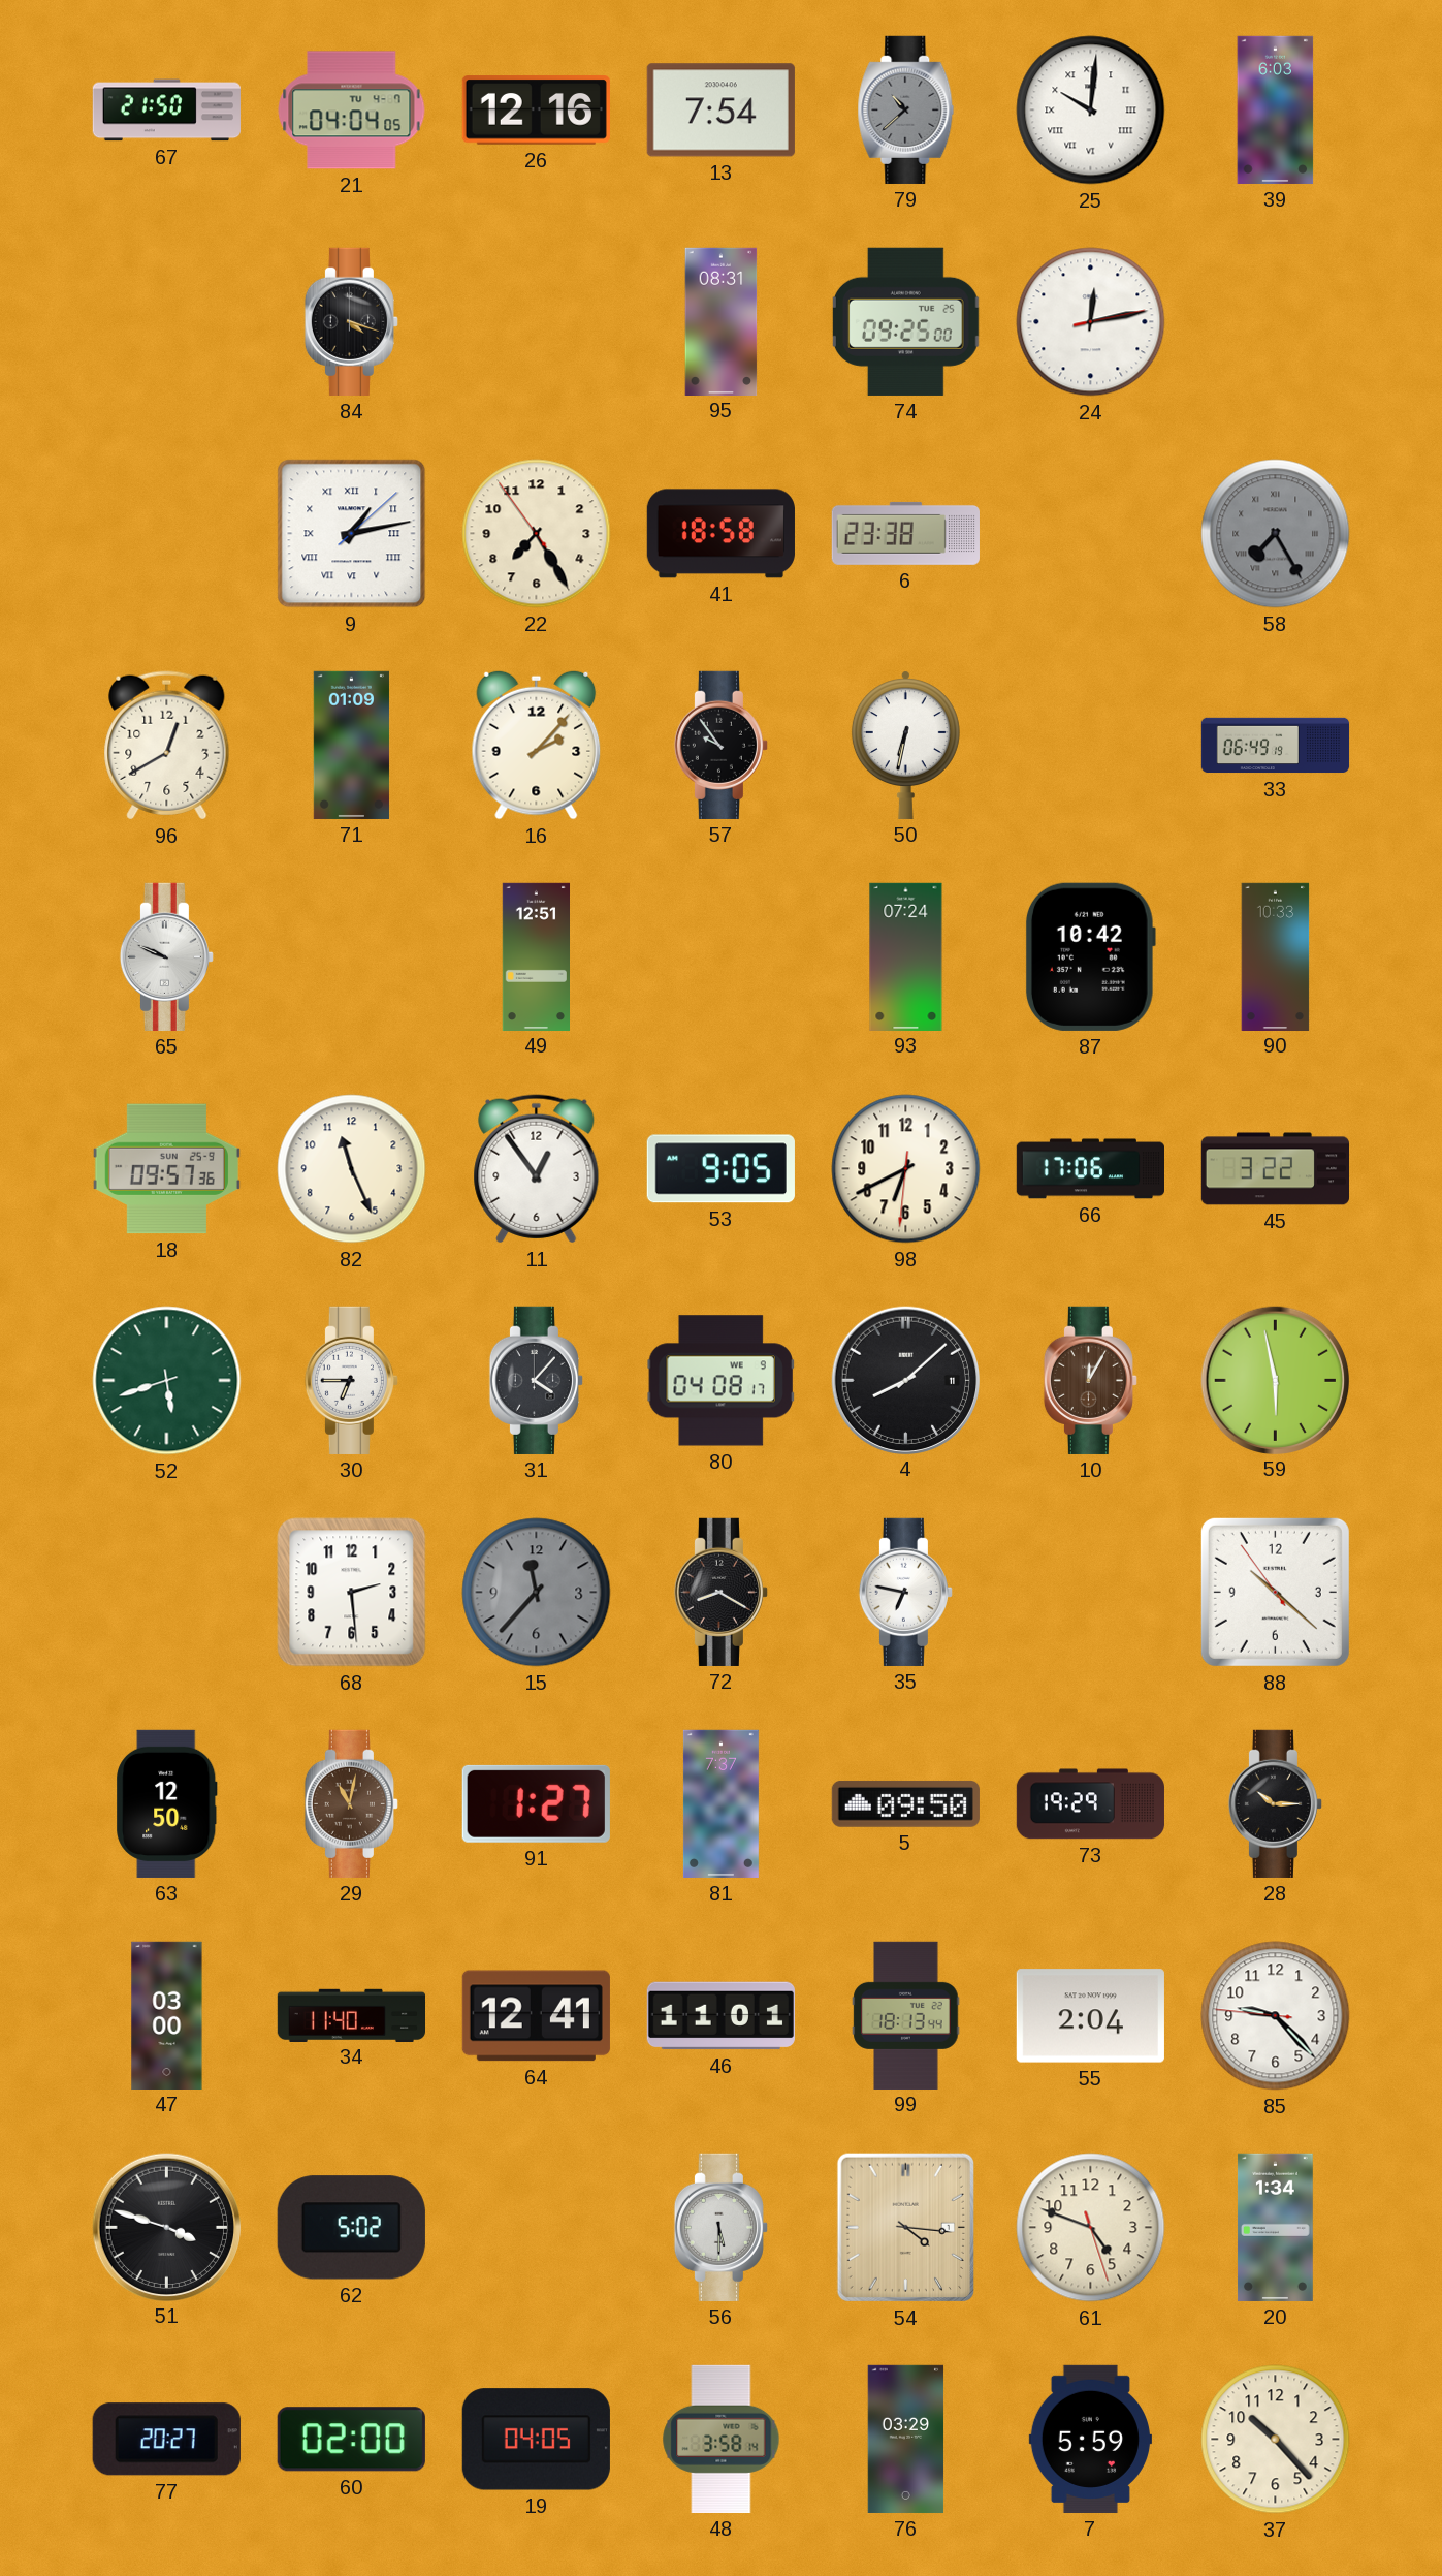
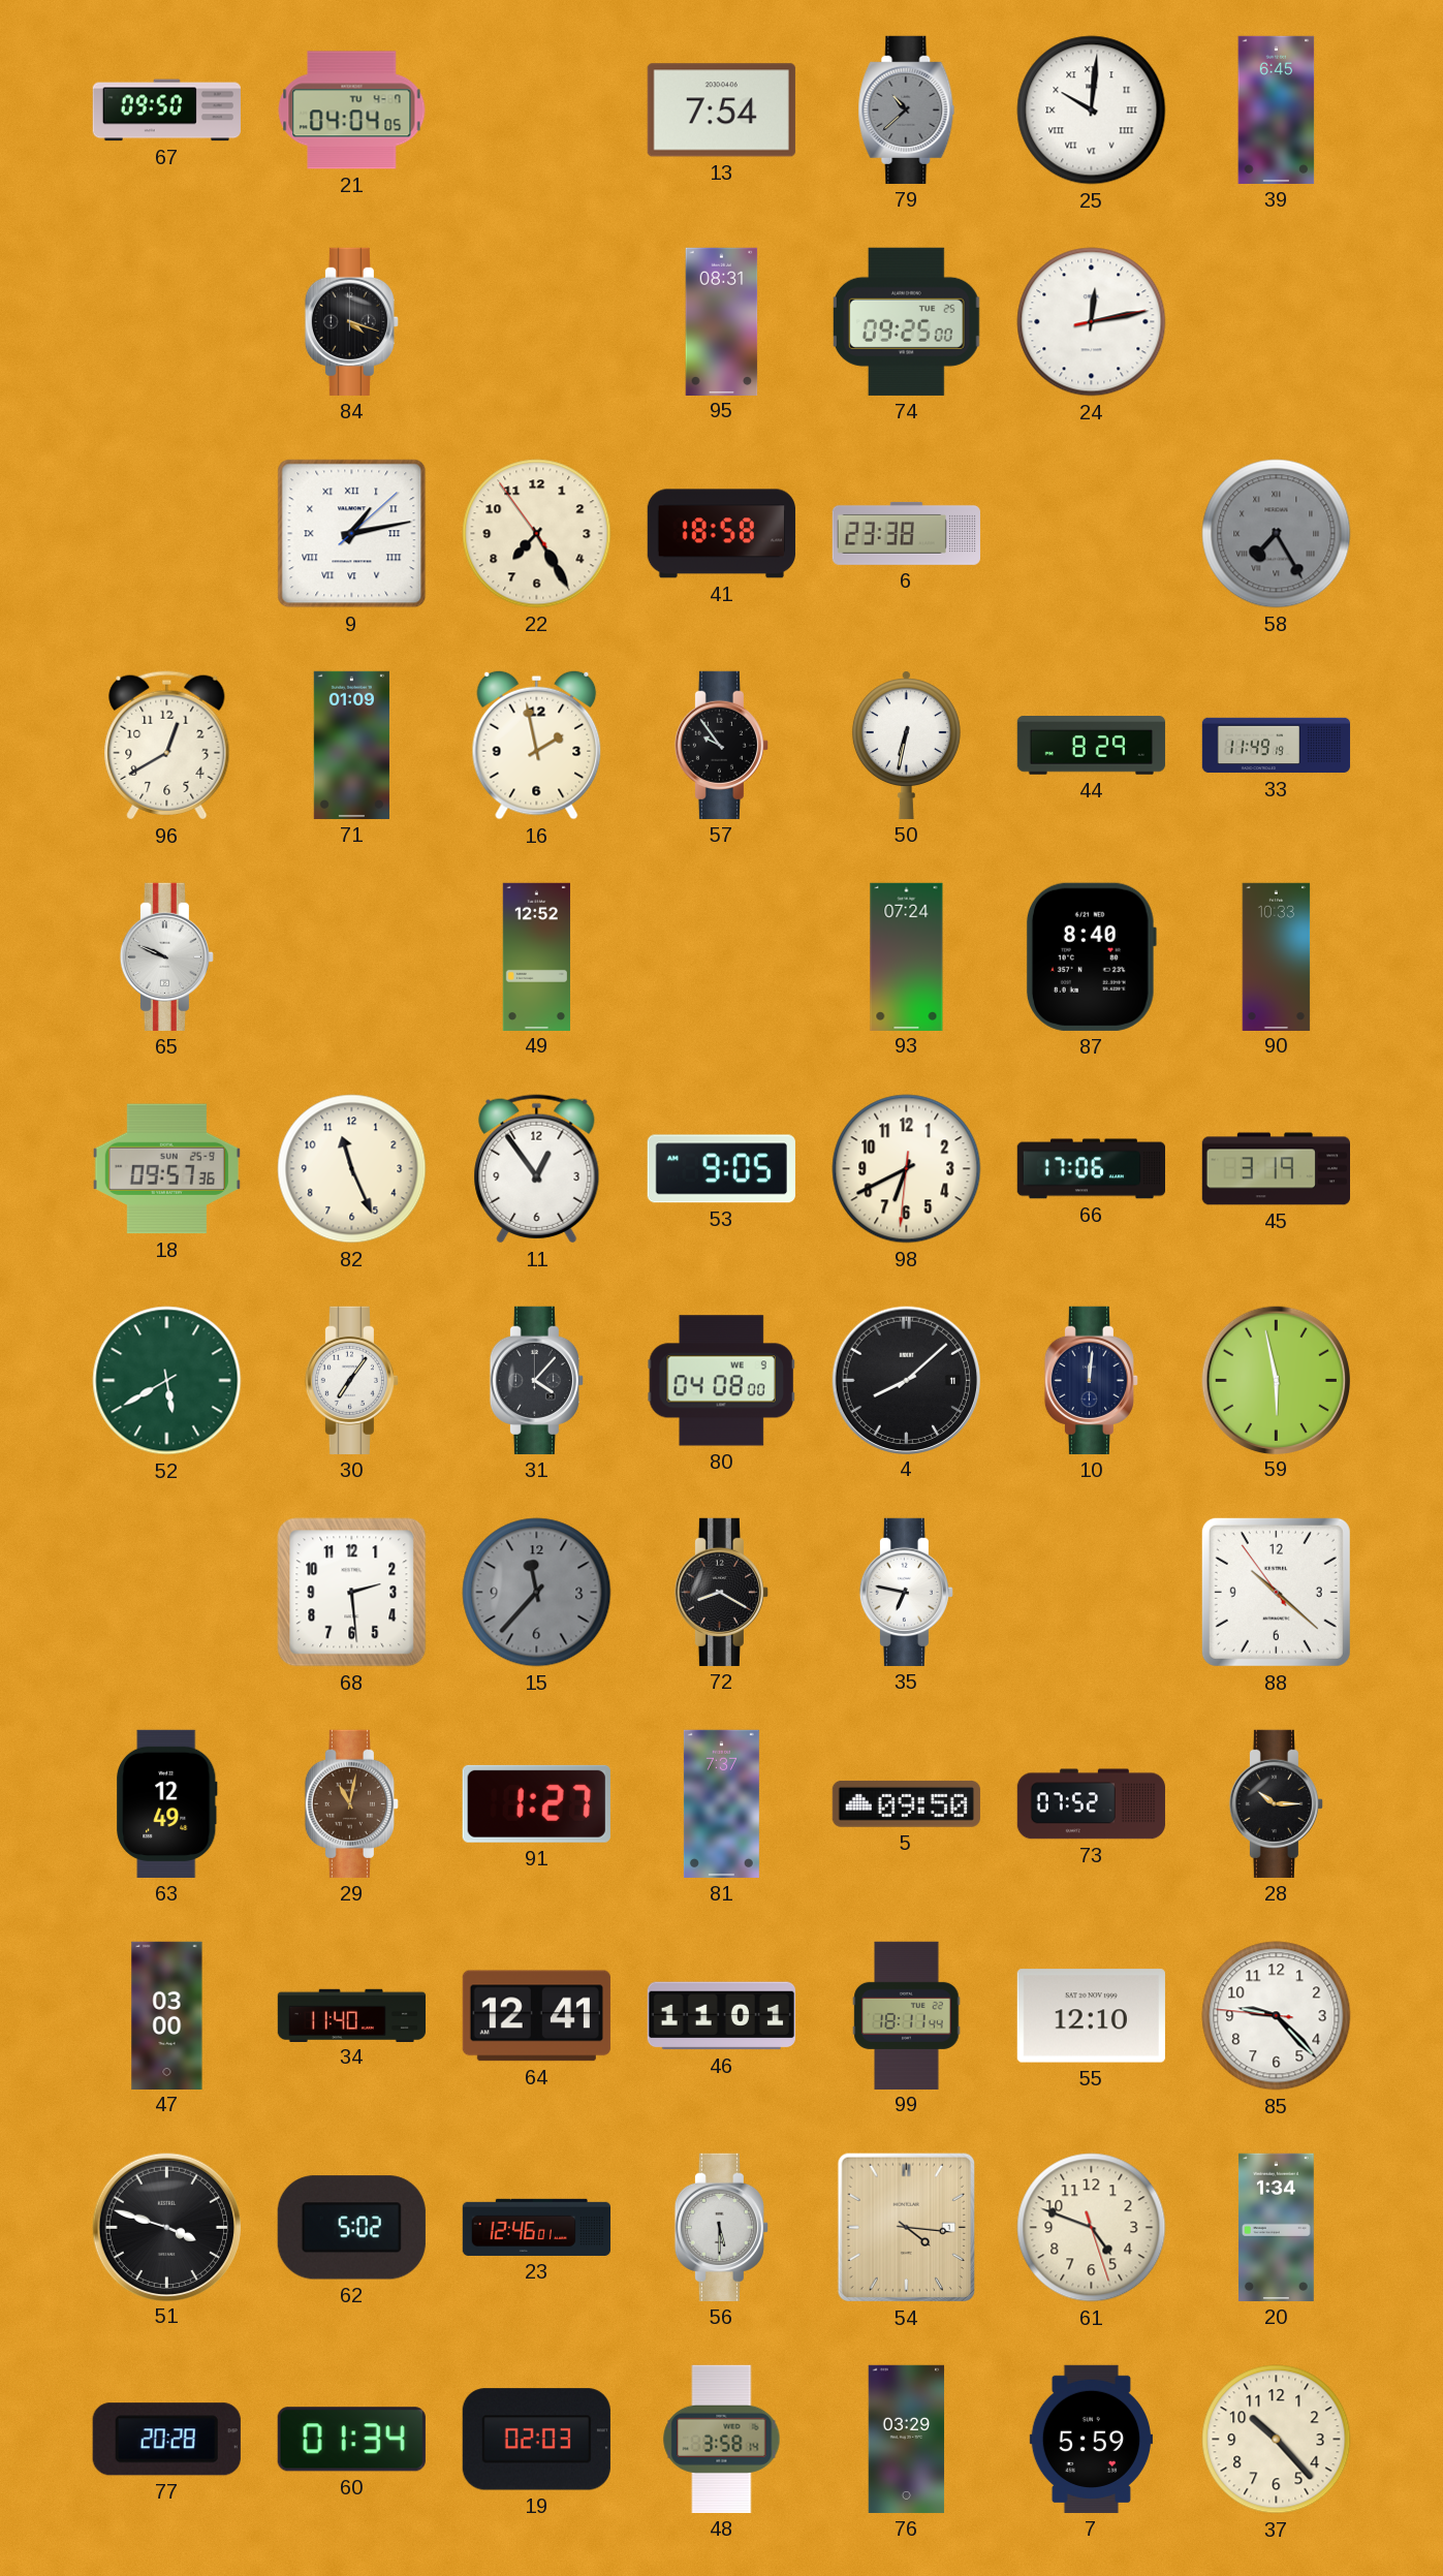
67: 21:50 -> 09:50 (166, 111)
26: 12:16 -> none (536, 111)
39: 6:03 -> 6:45 (1277, 109)
16: 2:07 -> 1:58 (537, 745)
44: none -> 8:29 (1091, 746)
33: 06:49 -> 11:49 (1277, 746)
49: 12:51 -> 12:52 (536, 956)
87: 10:42 -> 8:40 (1091, 956)
45: 3:22 -> 3:19 (1276, 1169)
52: 5:42 -> 5:40 (167, 1381)
30: 6:45 -> 7:06 (351, 1380)
80: 04:08:17 -> 04:08:00 (721, 1381)
10: 12:05 -> 12:01 (1091, 1380)
10 dial: brown -> navy (1091, 1380)
63: 12:50 -> 12:49 (167, 1803)
73: 19:29 -> 07:52 (1091, 1804)
99: 18:13 -> 18:11 (907, 2015)
55: 2:04 -> 12:10 (1091, 2016)
23: none -> 12:46 (536, 2227)
77: 20:27 -> 20:28 (166, 2440)
60: 02:00 -> 01:34 (351, 2440)
19: 04:05 -> 02:03 (536, 2440)
